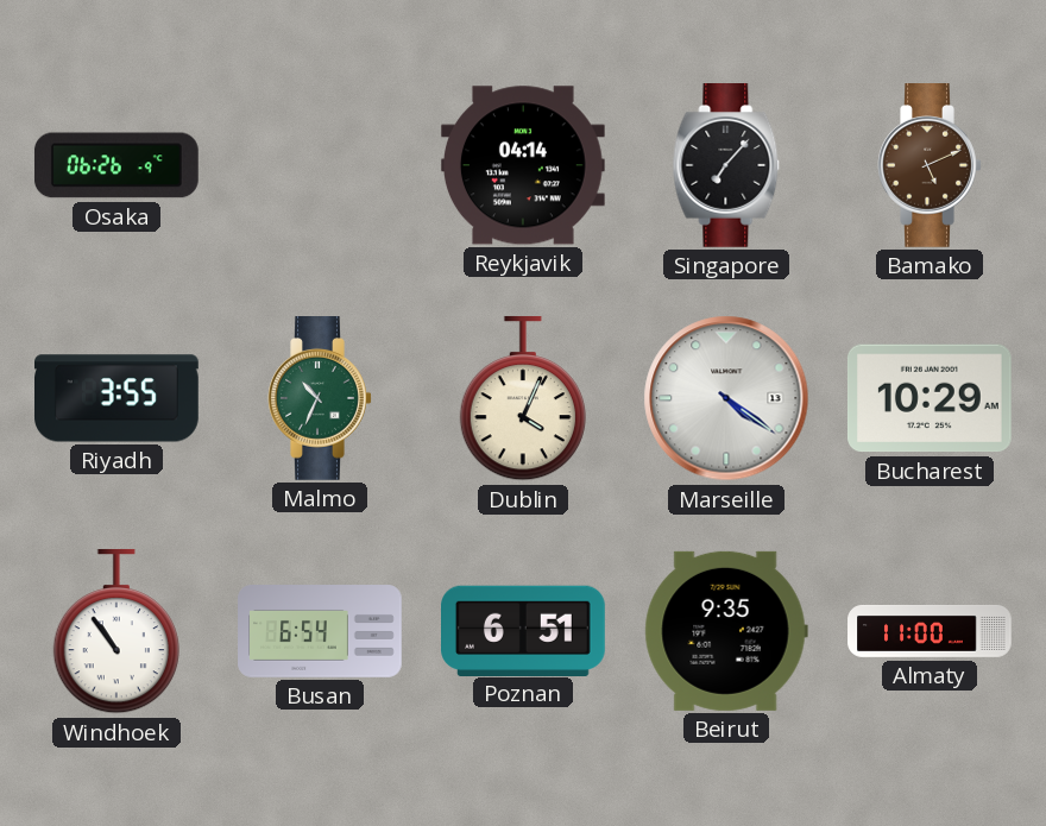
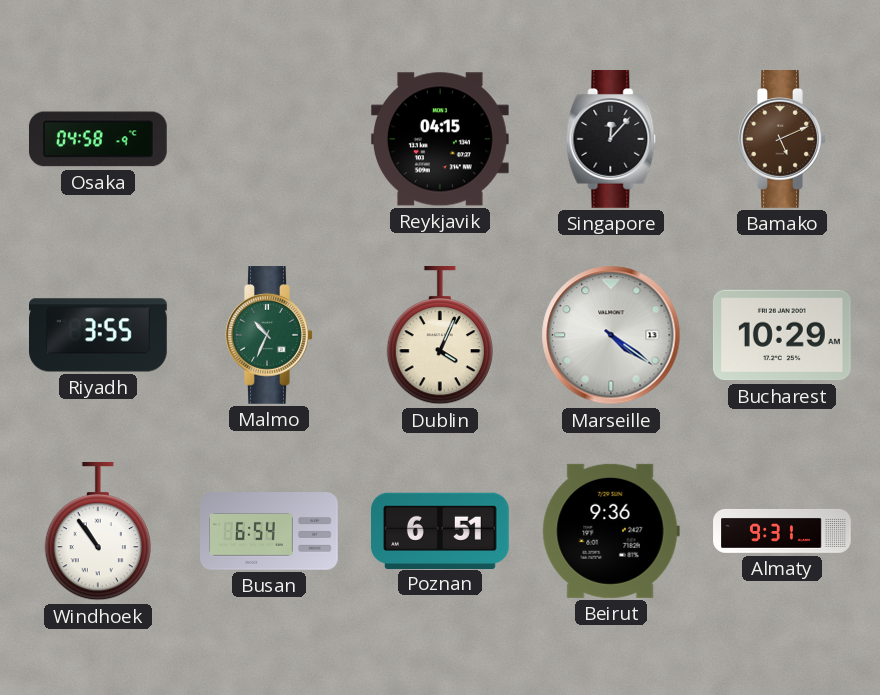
Osaka: 06:26 -> 04:58 (98, 139)
Reykjavik: 04:14 -> 04:15 (440, 139)
Singapore: 7:07 -> 12:07 (611, 140)
Beirut: 9:35 -> 9:36 (611, 531)
Almaty: 11:00 -> 9:31 (782, 531)
